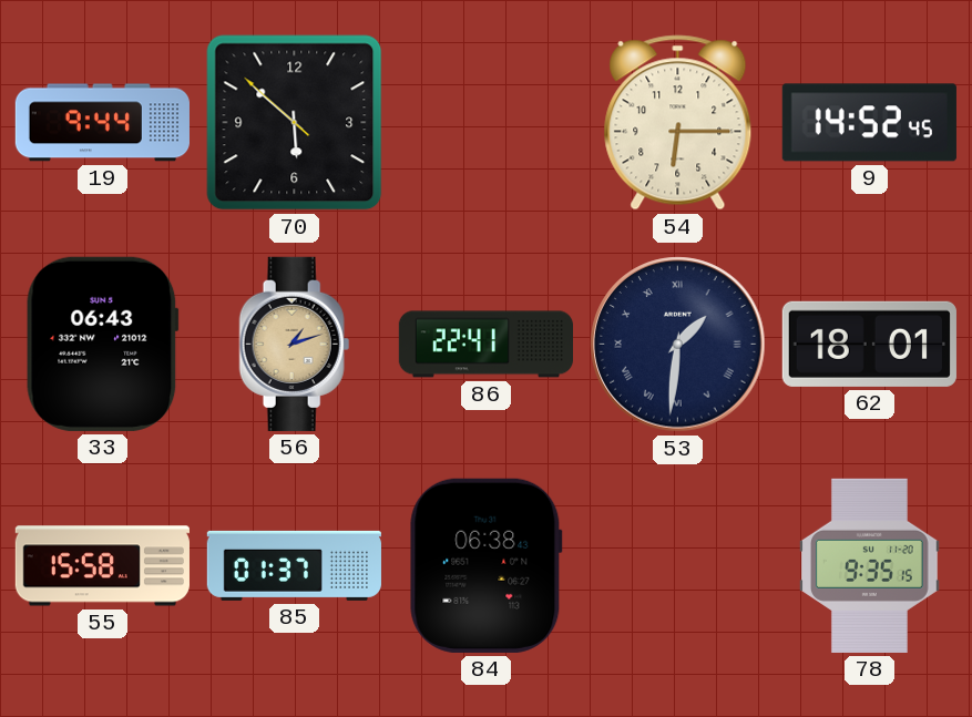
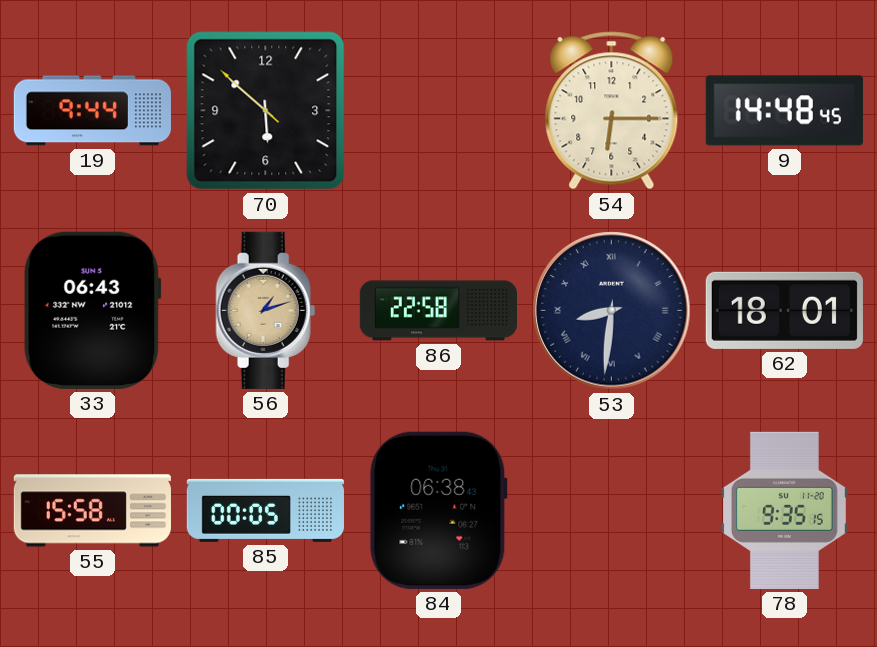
9: 14:52 -> 14:48 (784, 111)
86: 22:41 -> 22:58 (438, 311)
53: 1:31 -> 8:31 (612, 311)
85: 01:37 -> 00:05 (265, 510)
